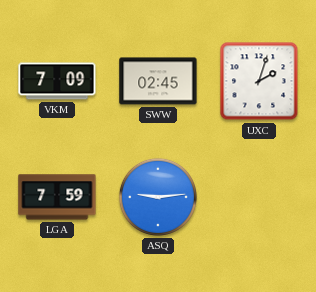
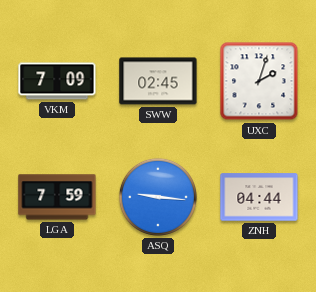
ASQ: 9:14 -> 9:16 (158, 197)
ZNH: none -> 04:44 (259, 197)
